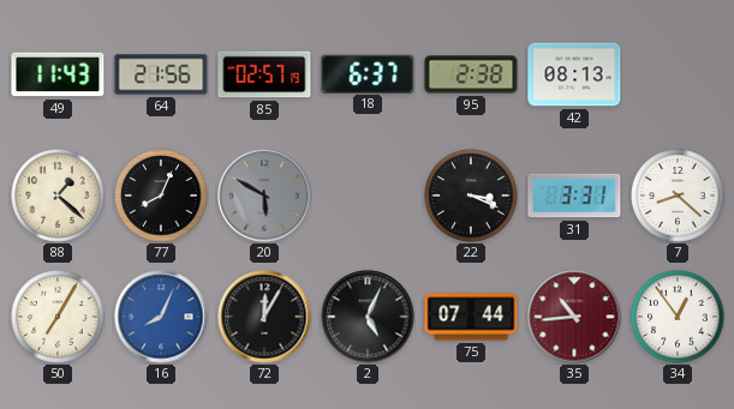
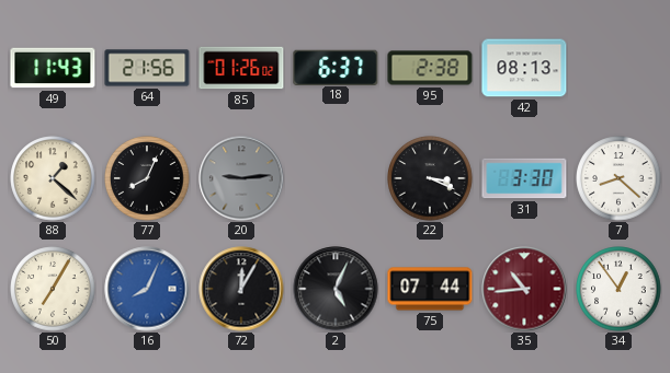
85: 02:57 -> 01:26 (241, 68)
20: 5:50 -> 9:14 (241, 178)
31: 3:31 -> 3:30 (524, 178)
